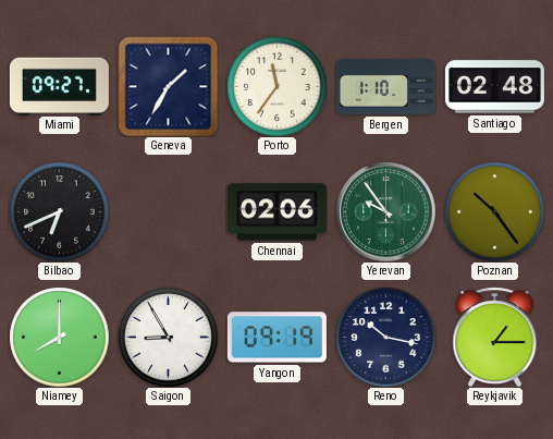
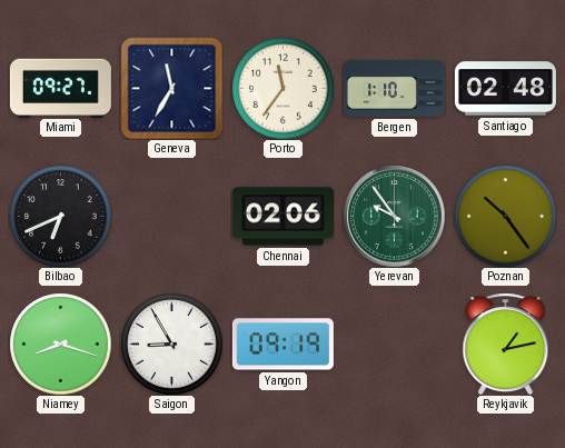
Geneva: 1:35 -> 11:35 (171, 88)
Niamey: 8:00 -> 8:18 (60, 344)
Reno: 10:17 -> none (385, 337)
Reykjavik: 1:15 -> 1:13 (506, 344)
